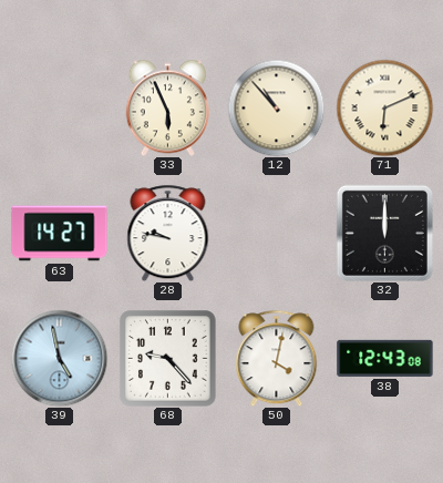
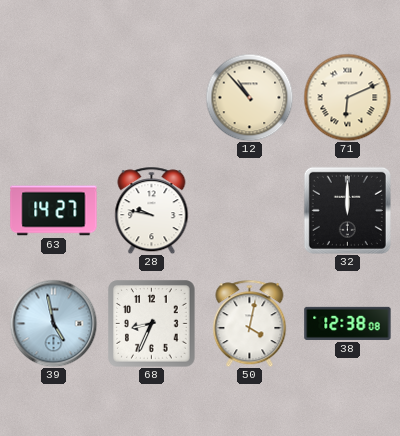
33: 5:56 -> none (167, 107)
68: 9:23 -> 8:34 (152, 324)
38: 12:43 -> 12:38 (348, 323)
